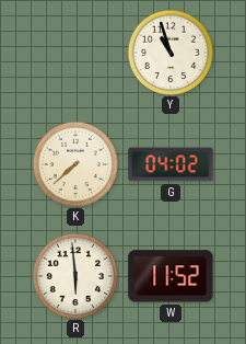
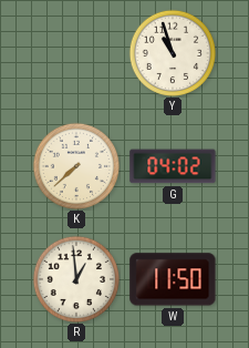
R: 5:59 -> 12:59 (75, 278)
W: 11:52 -> 11:50 (173, 279)
